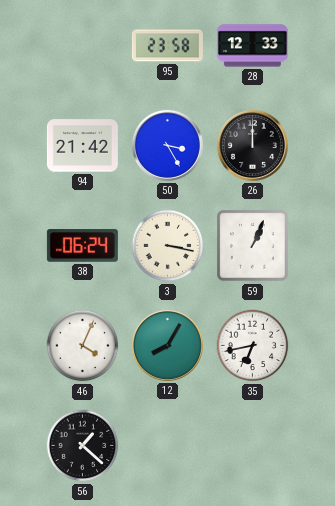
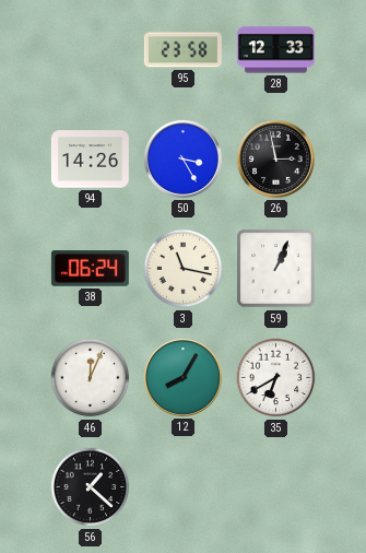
94: 21:42 -> 14:26 (90, 160)
26: 12:00 -> 2:58 (275, 158)
3: 3:17 -> 11:17 (184, 269)
46: 4:04 -> 12:04 (91, 378)
35: 6:43 -> 6:40 (276, 378)
